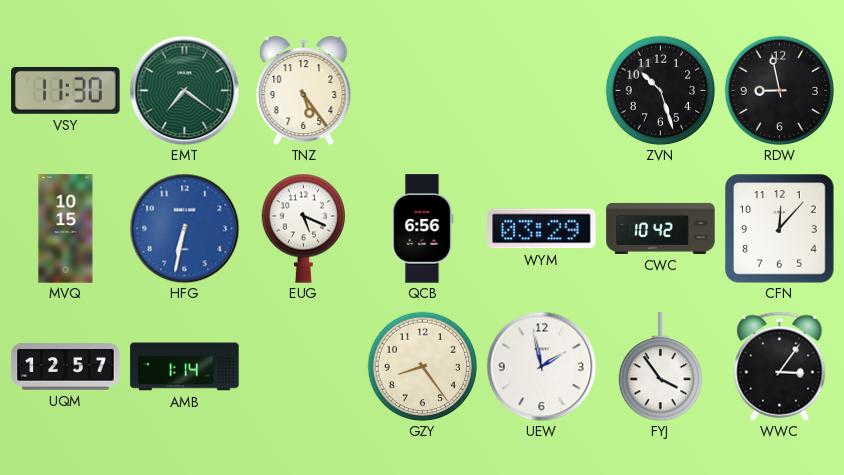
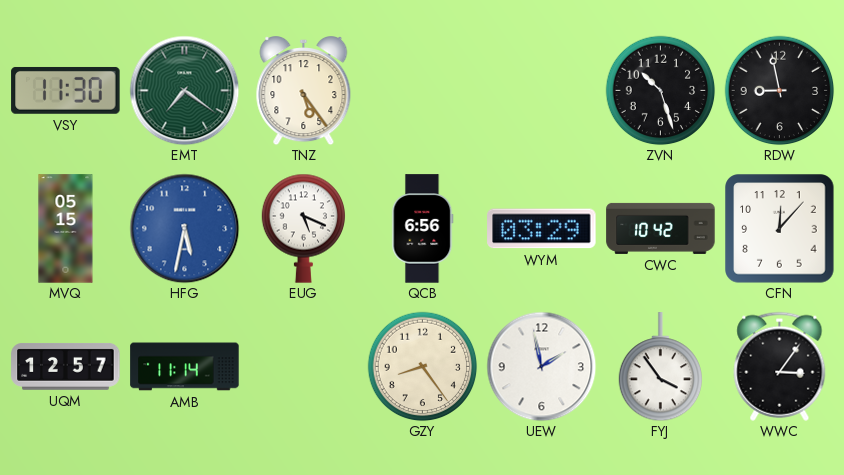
MVQ: 10:15 -> 05:15 (66, 229)
HFG: 6:32 -> 5:32 (184, 228)
AMB: 1:14 -> 11:14 (185, 367)
